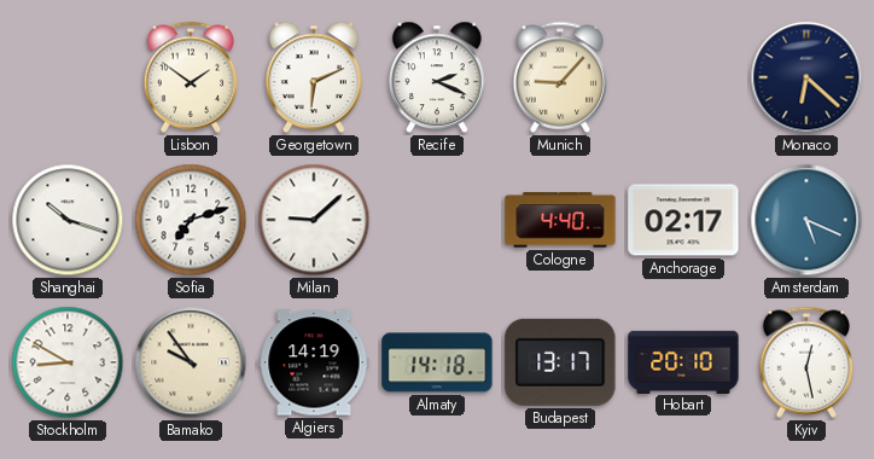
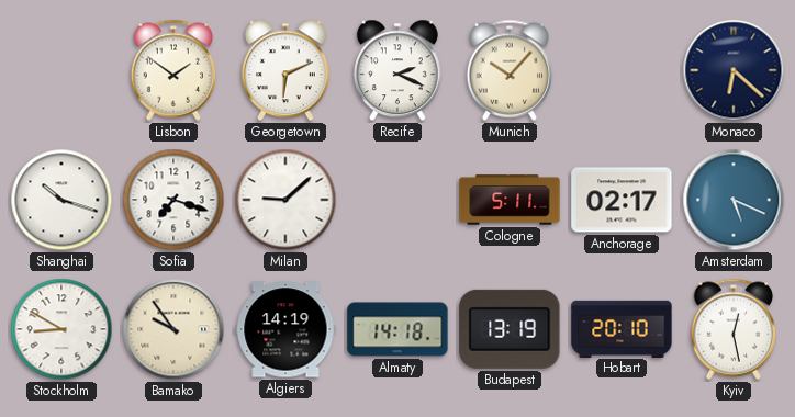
Munich: 9:07 -> 10:07 (510, 70)
Sofia: 7:12 -> 7:18 (173, 200)
Cologne: 4:40 -> 5:11 (510, 200)
Budapest: 13:17 -> 13:19 (510, 329)
